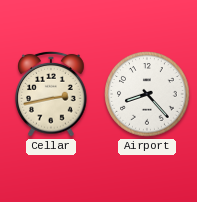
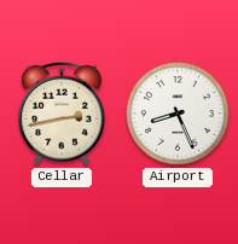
Airport: 8:23 -> 8:26 (178, 114)
